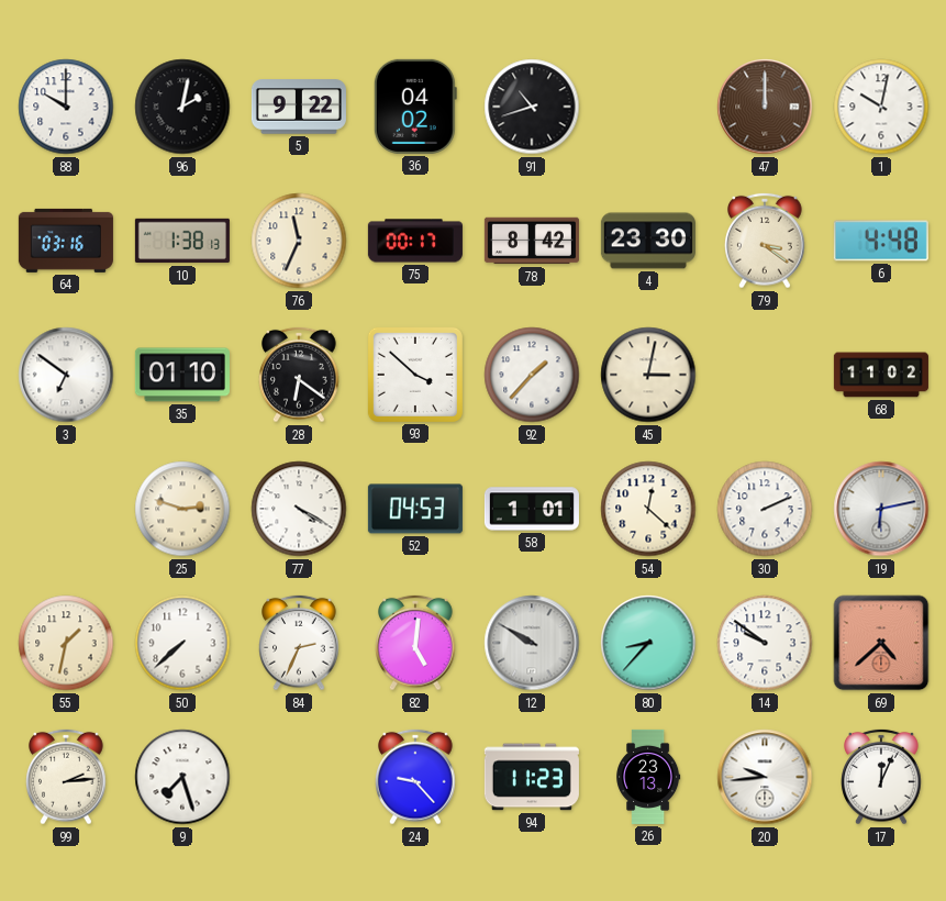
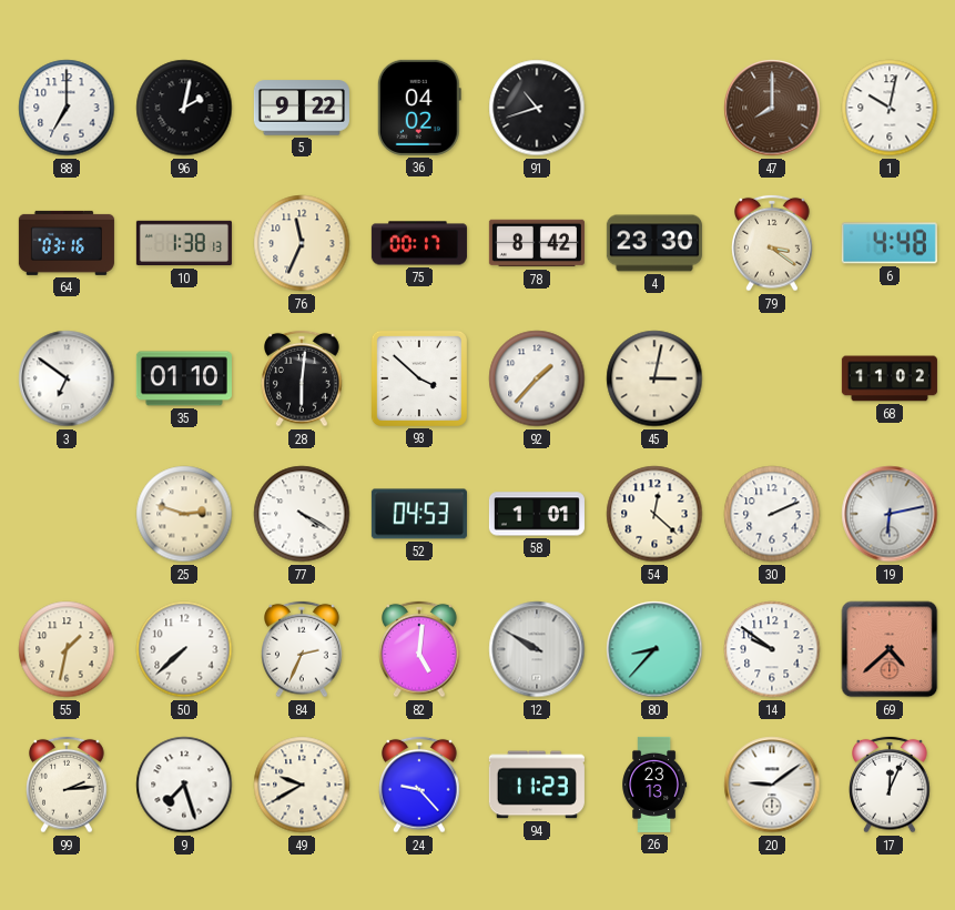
88: 10:00 -> 7:00 (67, 108)
47: 12:00 -> 8:00 (772, 108)
28: 6:21 -> 6:01 (302, 378)
49: none -> 9:40 (302, 785)
20: 9:44 -> 9:09 (772, 785)
